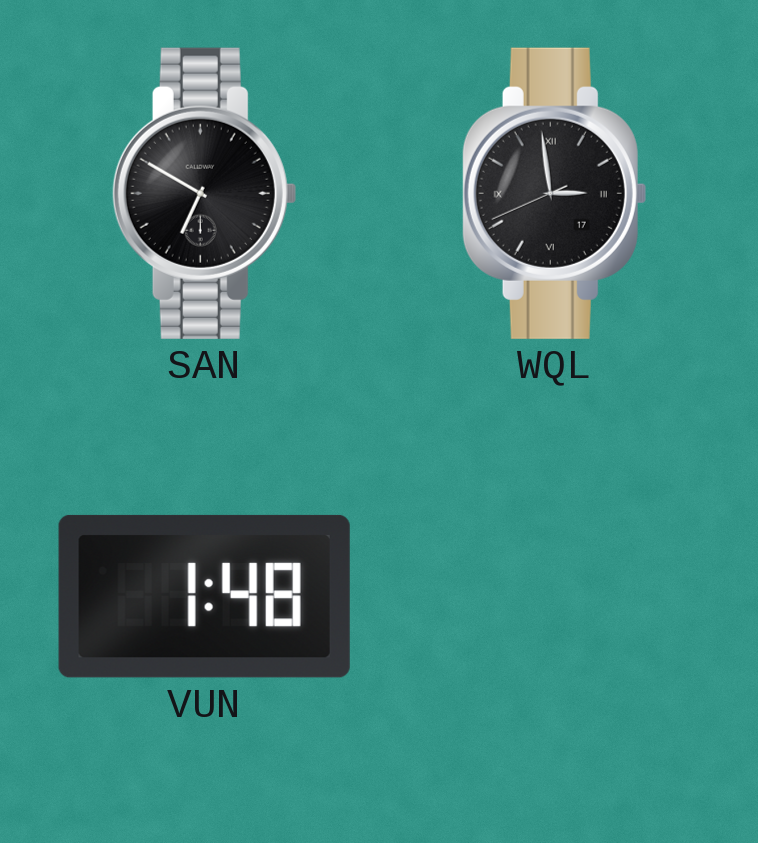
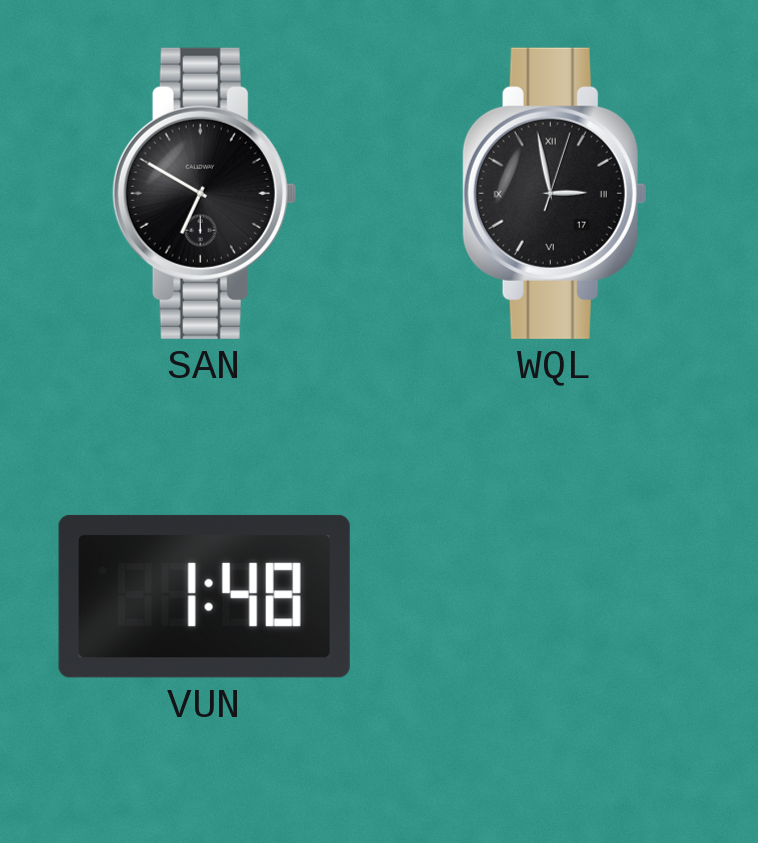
WQL: 2:58:41 -> 2:58:03 (554, 193)
